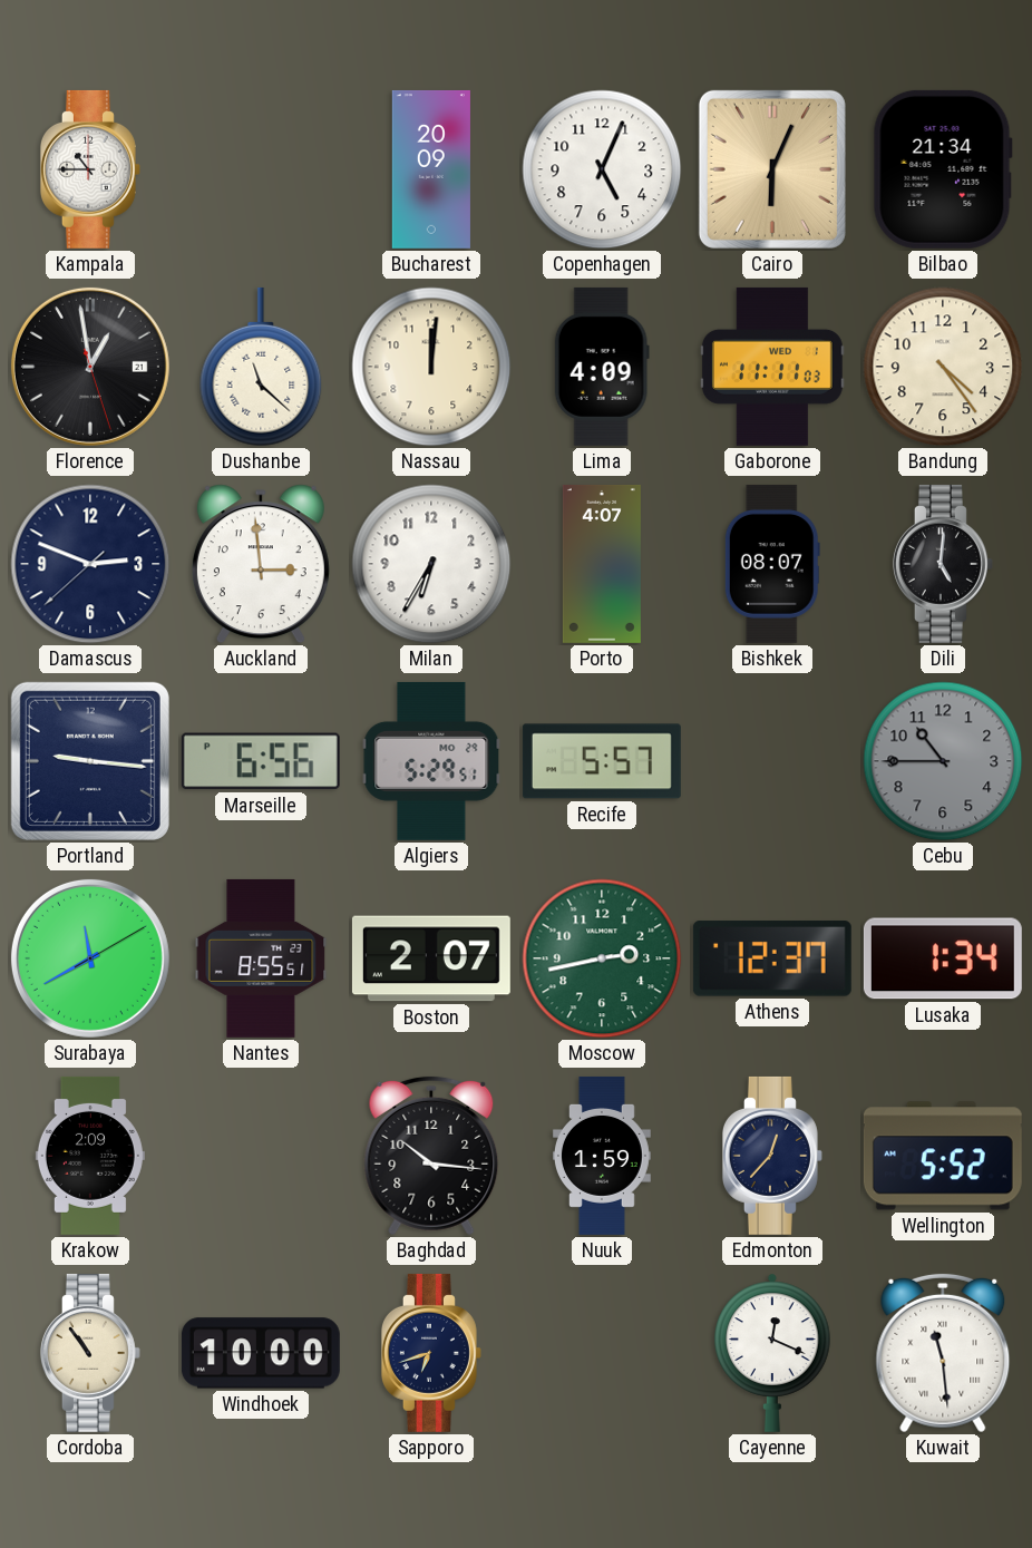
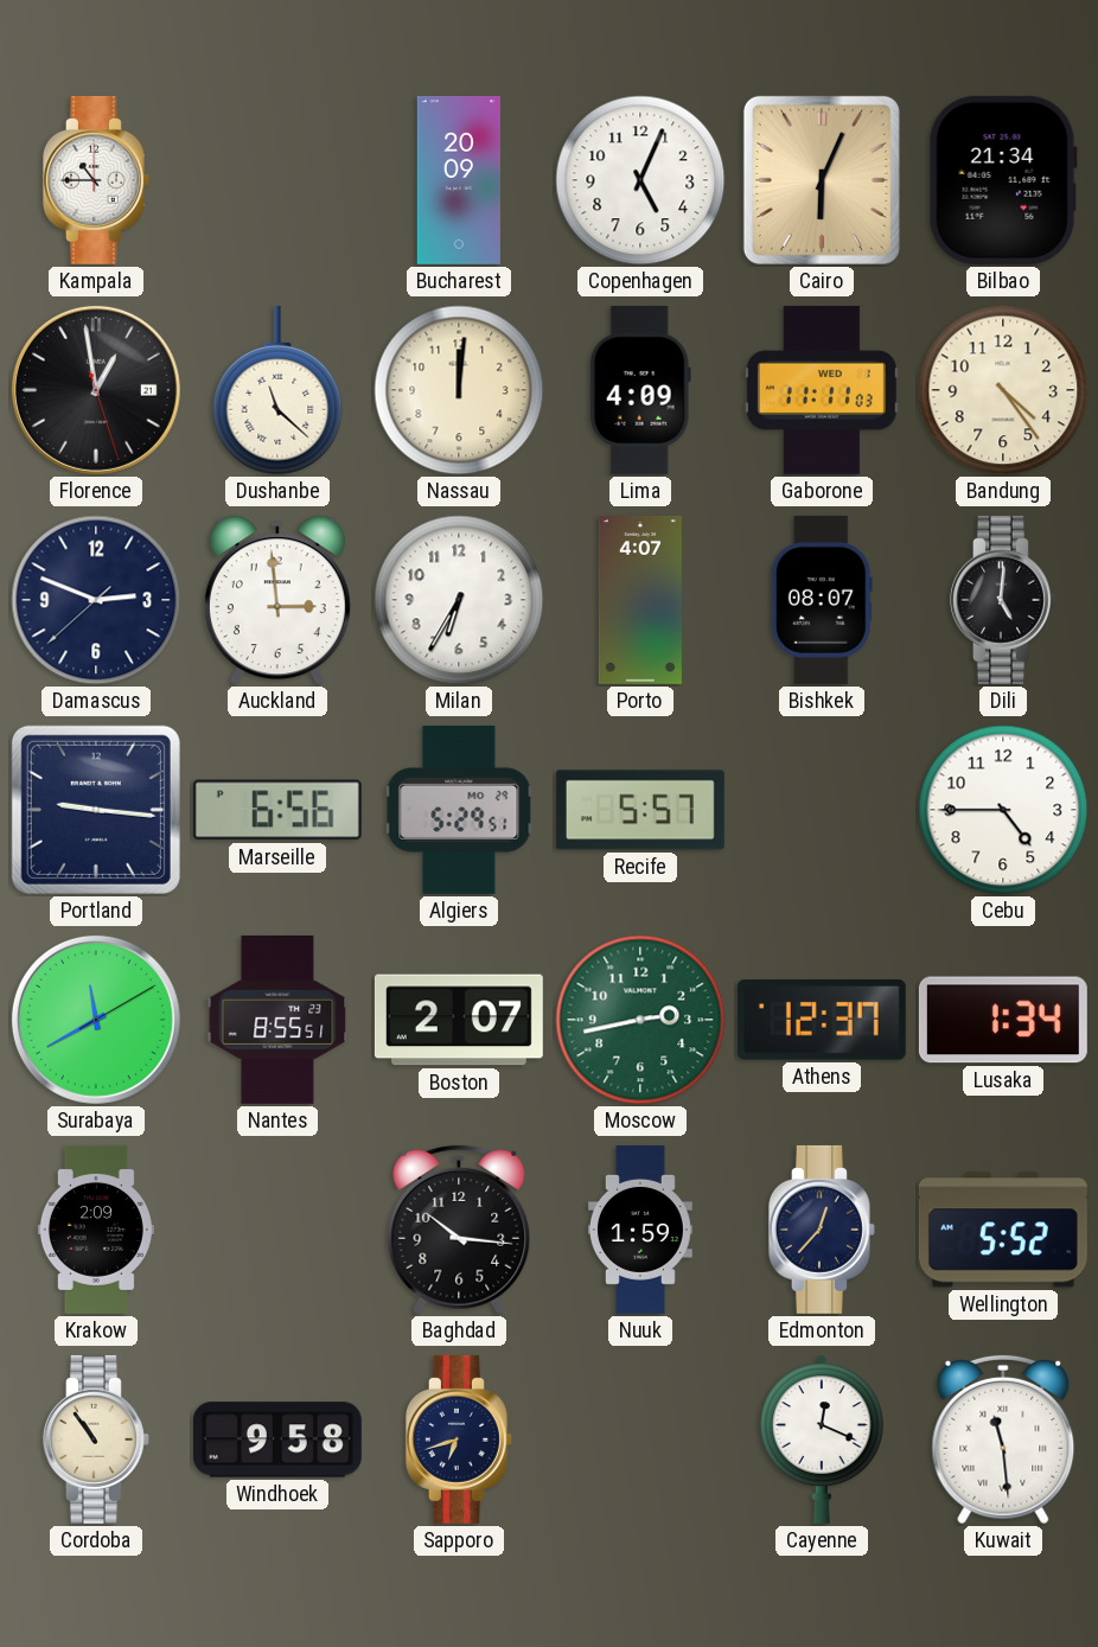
Cebu: 10:45 -> 4:45 (1003, 810)
Cebu dial: grey -> white (1003, 810)
Windhoek: 10:00 -> 9:58 (277, 1439)
